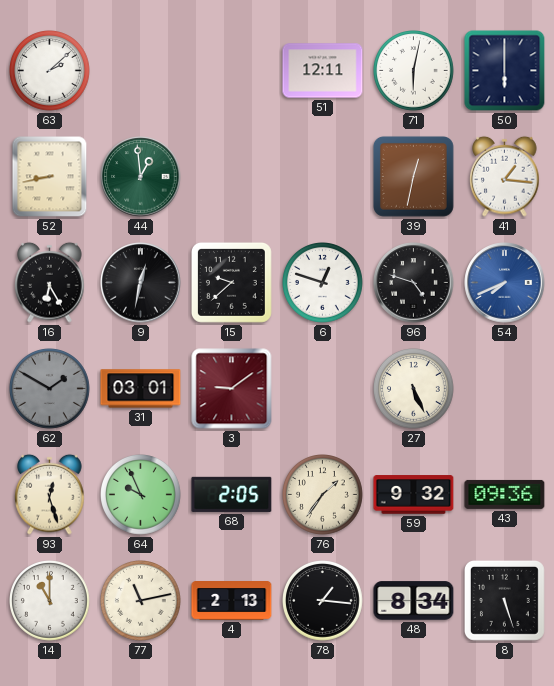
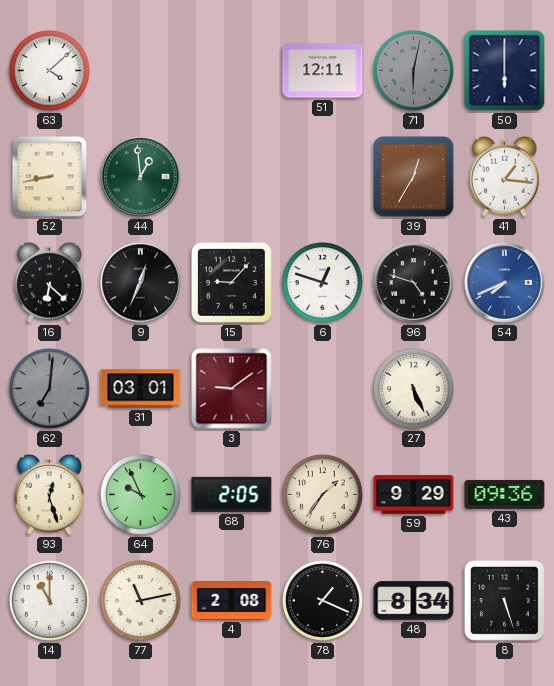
63: 2:08 -> 4:08 (50, 71)
71 dial: white -> grey (414, 71)
39: 12:32 -> 12:35 (413, 176)
16: 6:25 -> 6:22 (50, 282)
9: 12:32 -> 12:34 (141, 283)
15: 9:38 -> 9:07 (231, 282)
62: 1:50 -> 7:01 (50, 389)
59: 9:32 -> 9:29 (414, 495)
4: 2:13 -> 2:08 (232, 601)
78: 1:16 -> 1:19 (323, 601)
